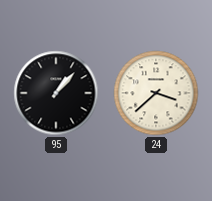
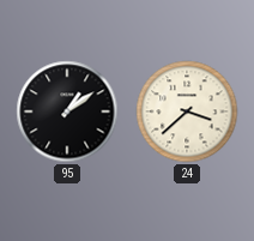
95: 1:07 -> 1:09 (67, 112)
